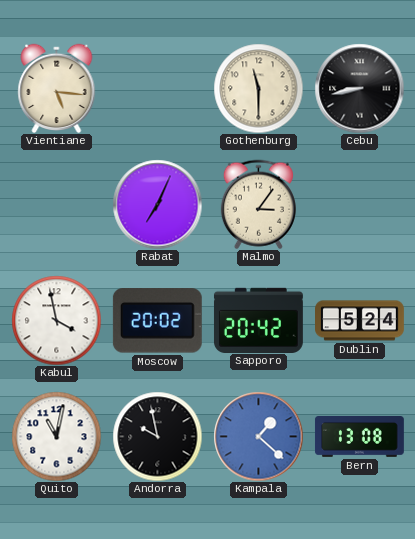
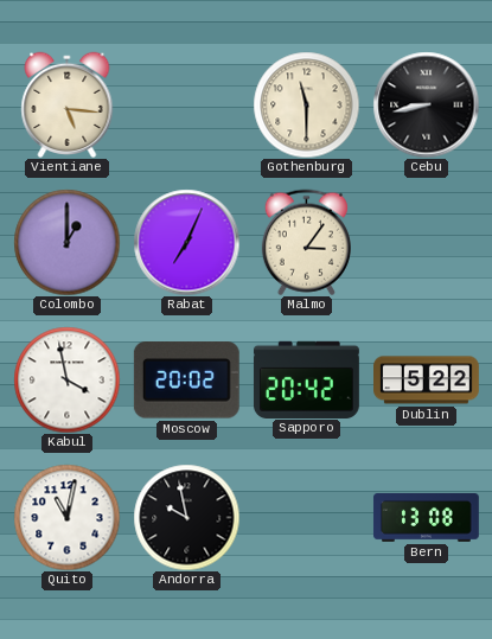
Colombo: none -> 1:00 (66, 242)
Dublin: 5:24 -> 5:22 (427, 381)
Kampala: 1:22 -> none (258, 436)
